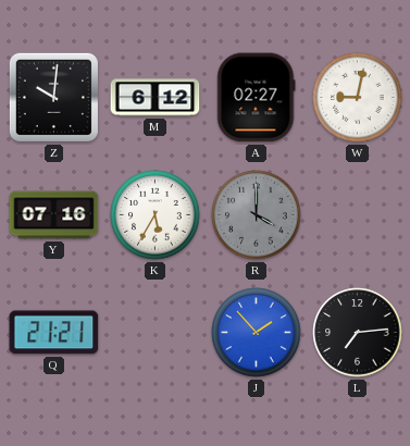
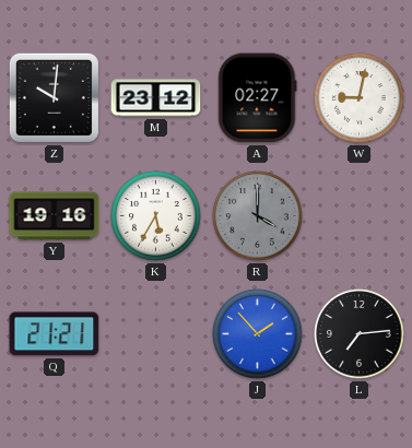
M: 6:12 -> 23:12 (156, 98)
Y: 07:16 -> 19:16 (55, 216)
